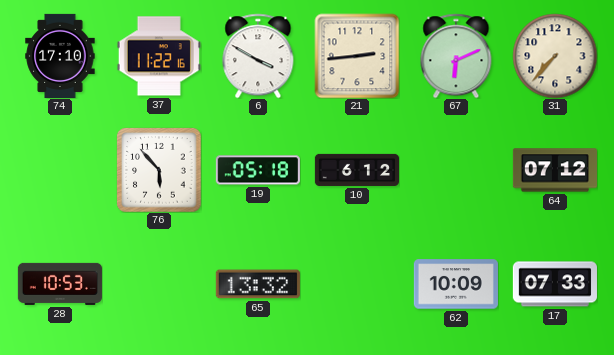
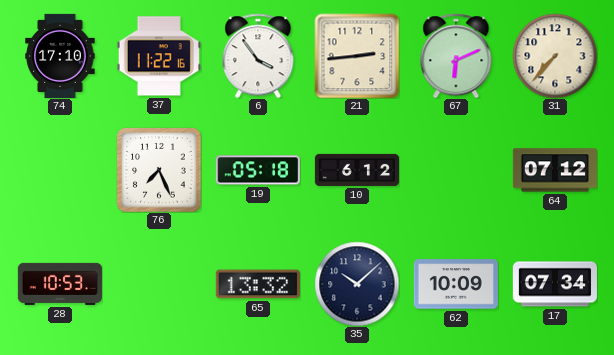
6: 3:50 -> 3:54 (258, 56)
76: 5:53 -> 7:26 (159, 170)
35: none -> 10:08 (357, 284)
17: 07:33 -> 07:34 (555, 284)
